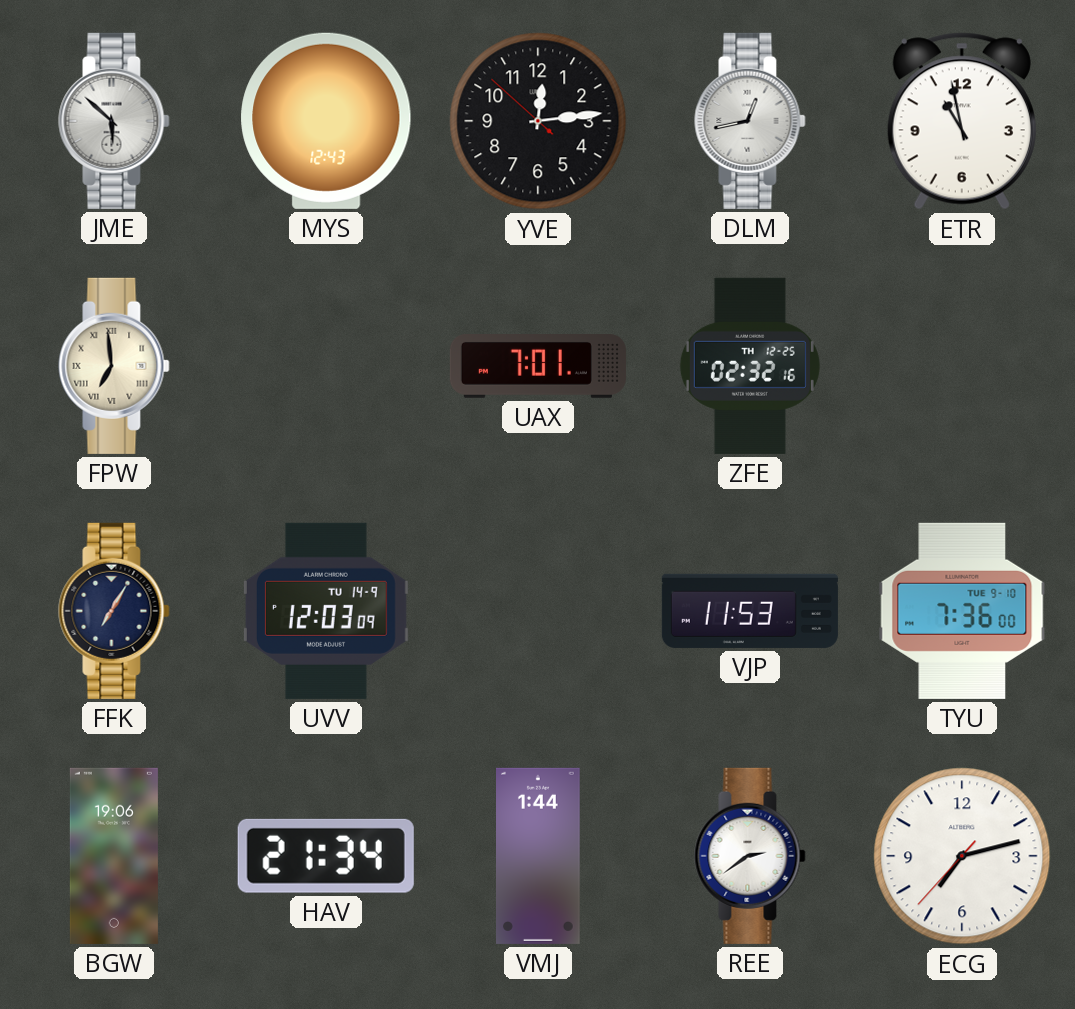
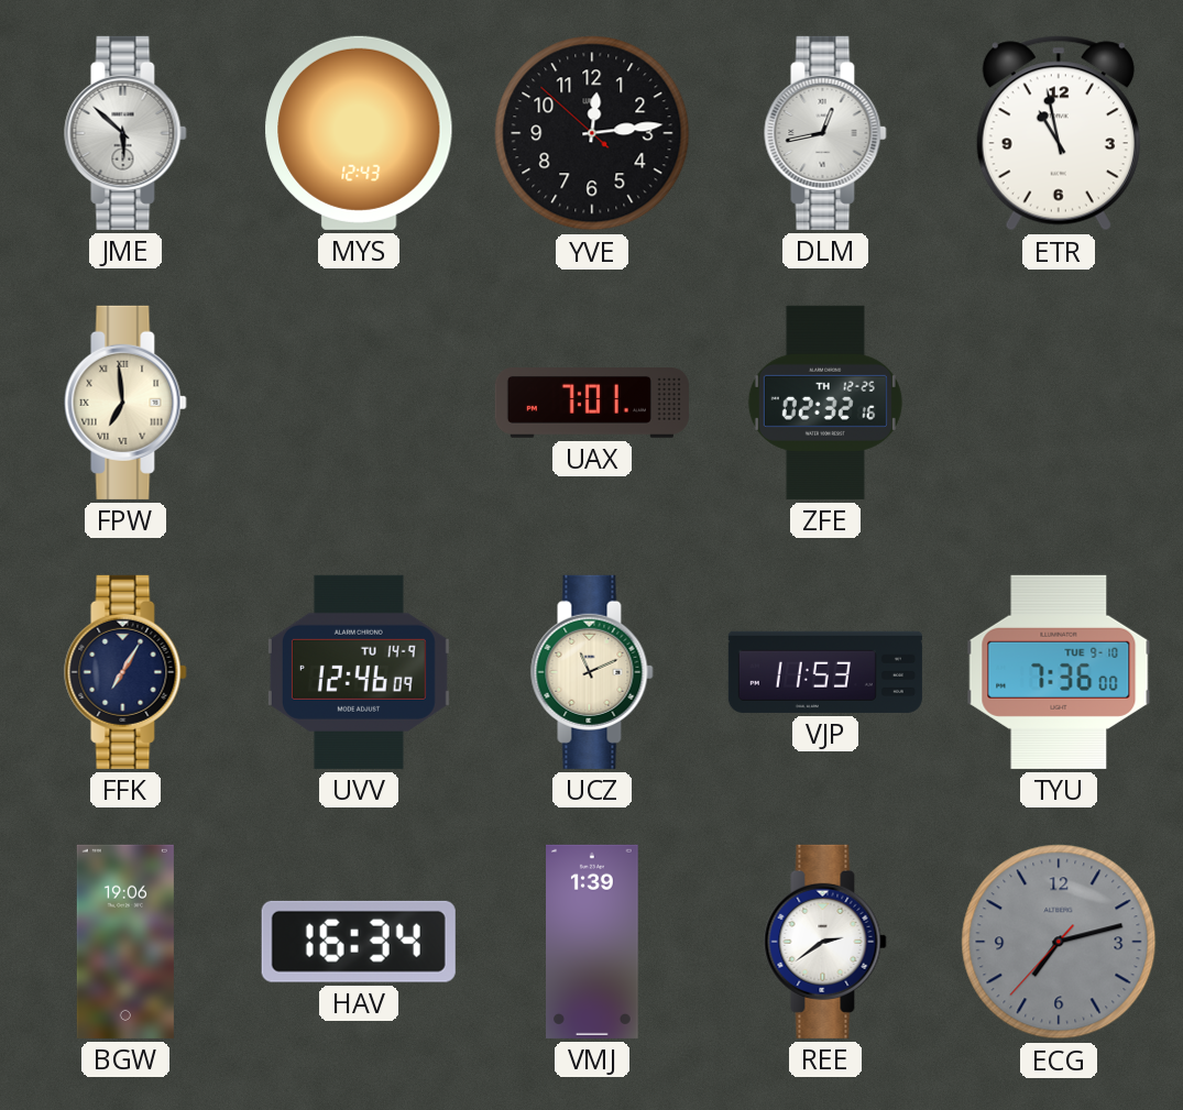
UVV: 12:03 -> 12:46 (359, 672)
UCZ: none -> 11:11 (592, 672)
HAV: 21:34 -> 16:34 (359, 942)
VMJ: 1:44 -> 1:39 (593, 942)
ECG dial: white -> grey (1059, 942)
